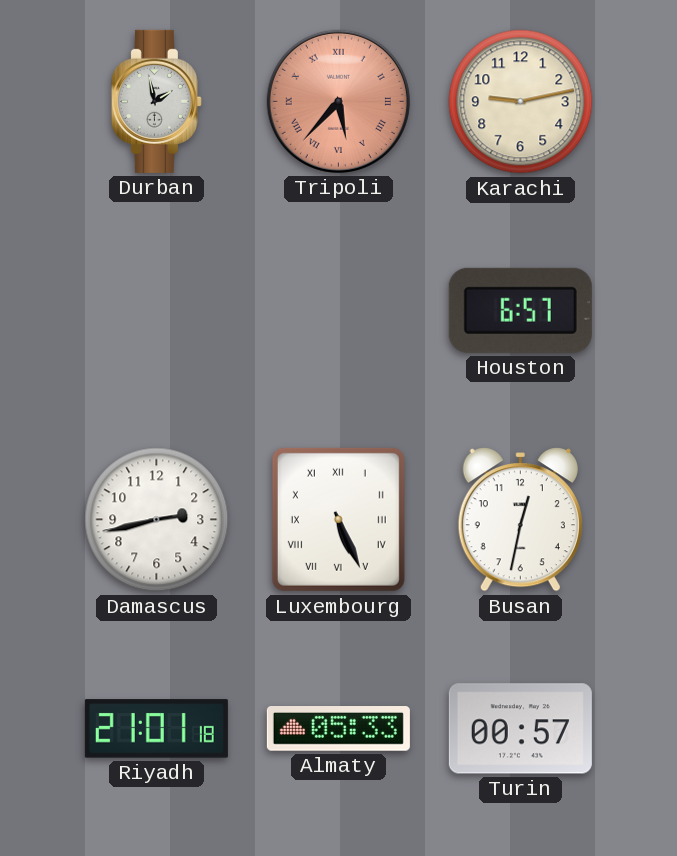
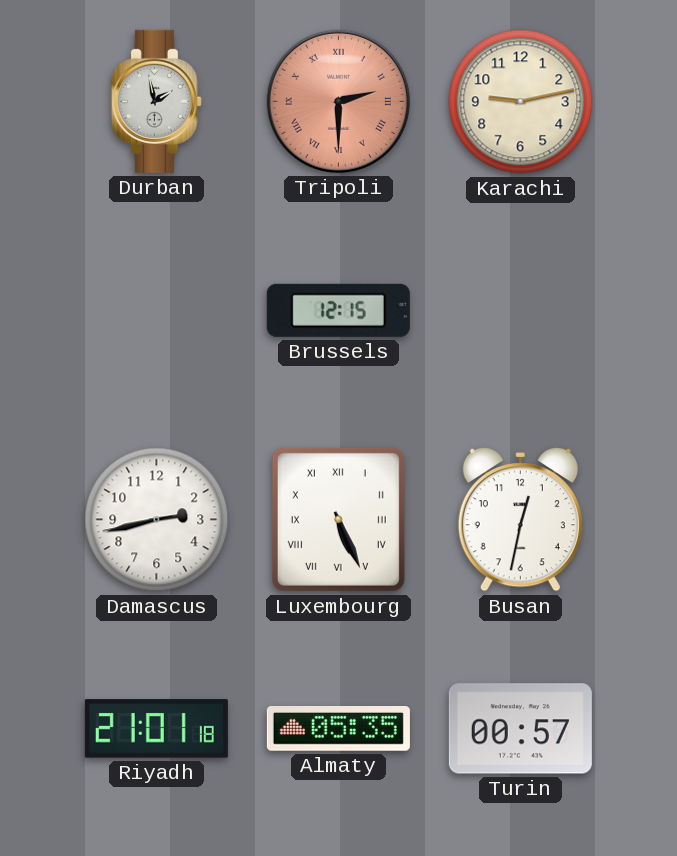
Tripoli: 5:37 -> 2:30 (338, 101)
Brussels: none -> 12:15 (338, 310)
Houston: 6:57 -> none (520, 310)
Almaty: 05:33 -> 05:35 (338, 729)
